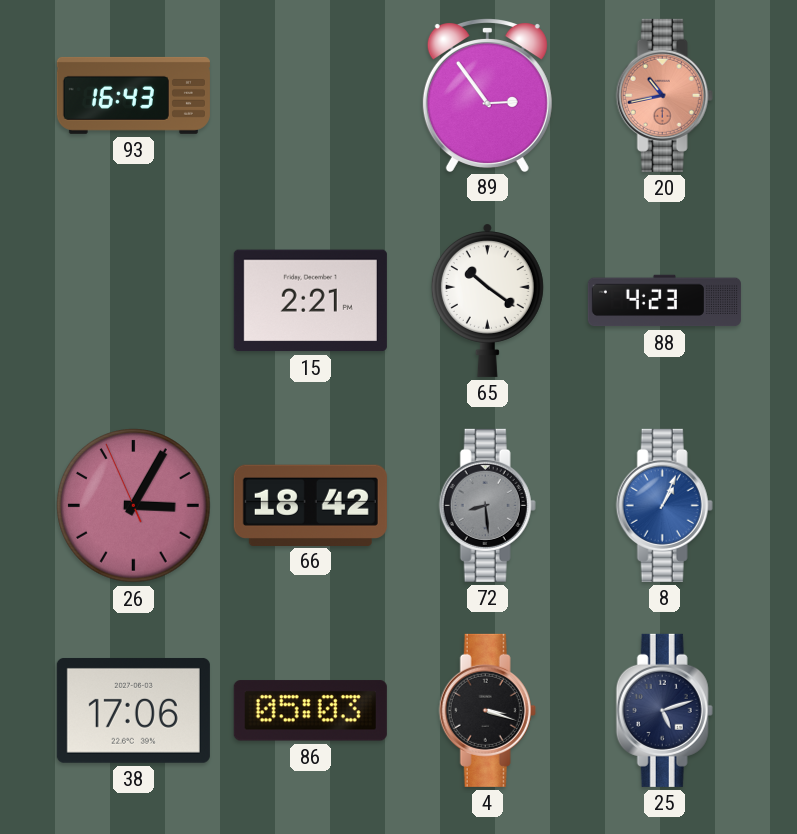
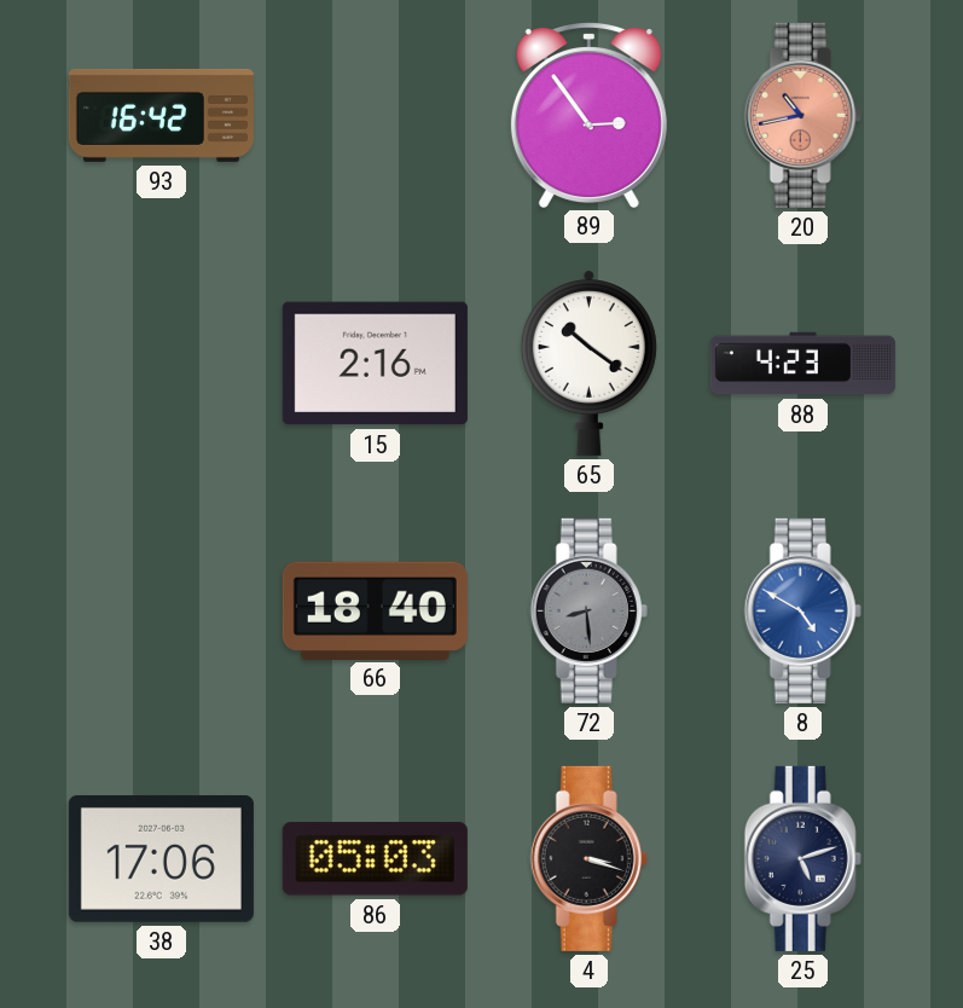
93: 16:43 -> 16:42 (161, 115)
15: 2:21 -> 2:16 (375, 364)
26: 3:04 -> none (134, 506)
66: 18:42 -> 18:40 (375, 610)
8: 1:04 -> 4:50 (802, 610)
